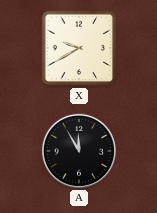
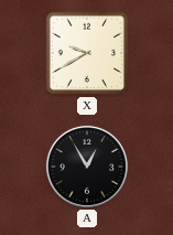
A: 11:55 -> 12:55 (87, 167)
